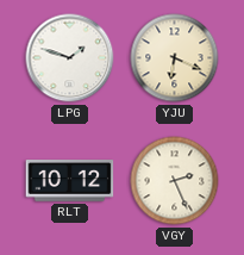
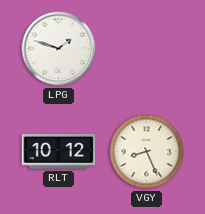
YJU: 6:19 -> none (175, 58)
VGY: 2:26 -> 8:26 (147, 152)
